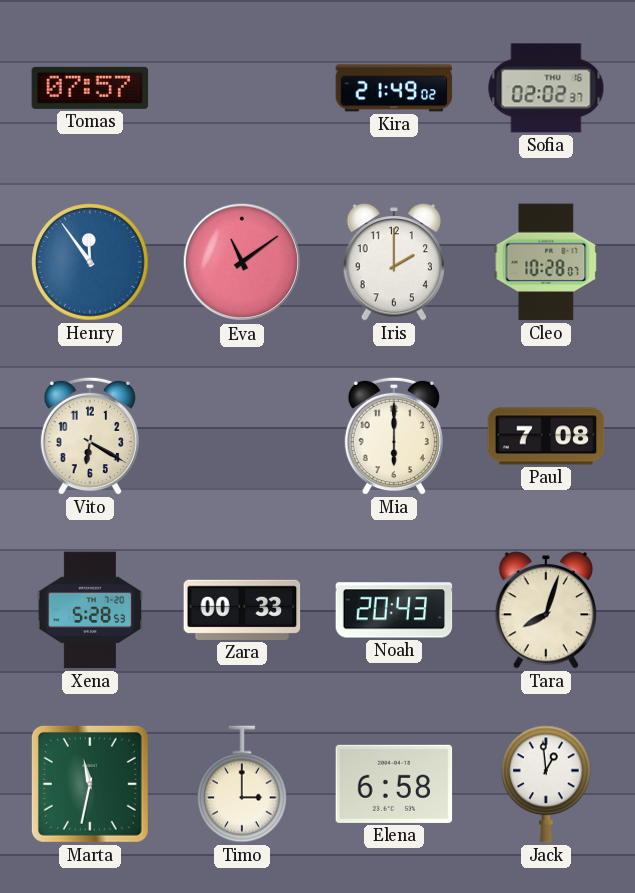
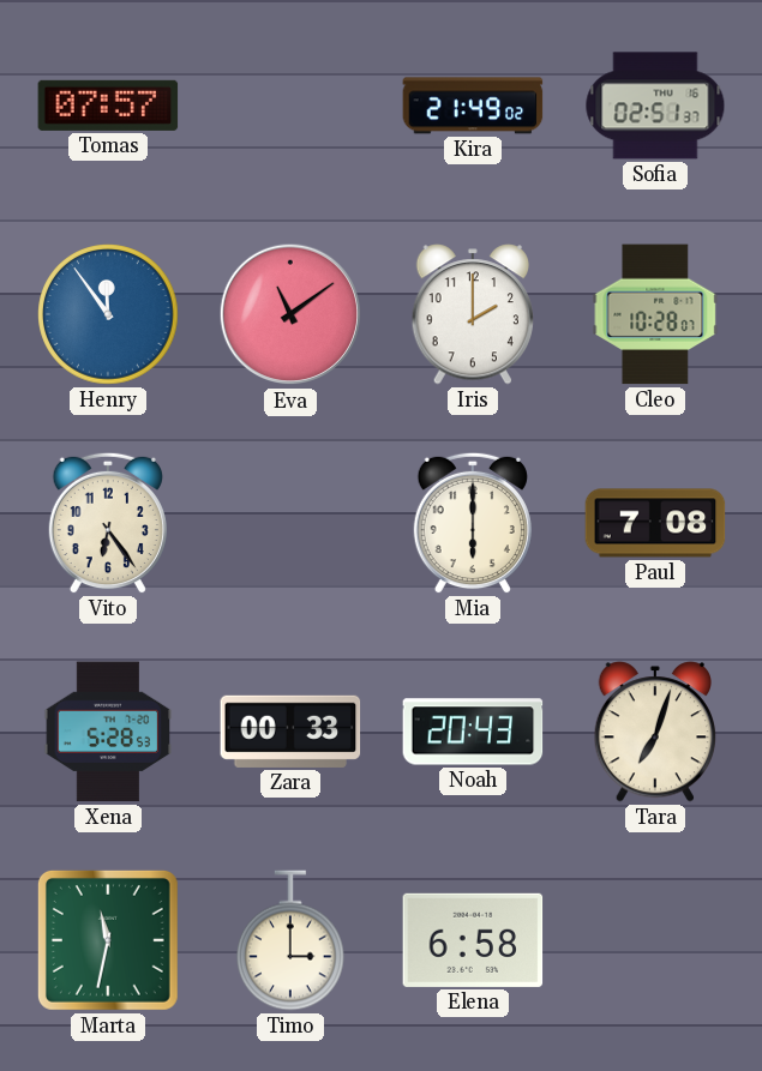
Sofia: 02:02 -> 02:51 (655, 106)
Vito: 6:20 -> 6:24 (108, 523)
Tara: 8:03 -> 7:03 (654, 732)
Jack: 12:59 -> none (547, 784)
